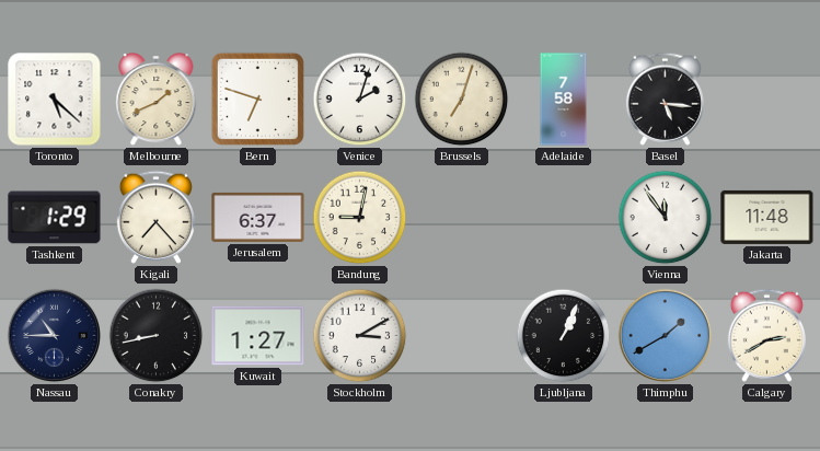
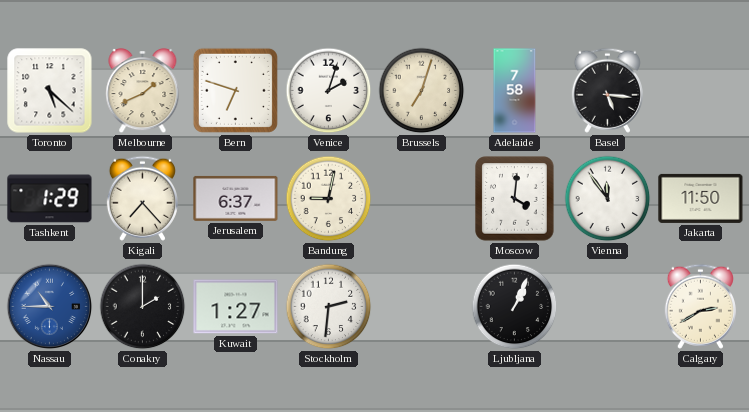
Moscow: none -> 4:01 (515, 199)
Jakarta: 11:48 -> 11:50 (701, 198)
Nassau dial: navy -> blue (50, 307)
Conakry: 8:43 -> 2:00 (143, 307)
Stockholm: 3:10 -> 2:31 (329, 307)
Thimphu: 1:40 -> none (666, 336)
